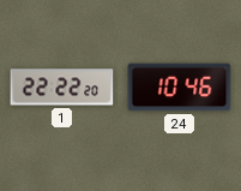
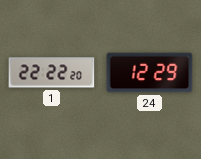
24: 10:46 -> 12:29 (150, 73)
